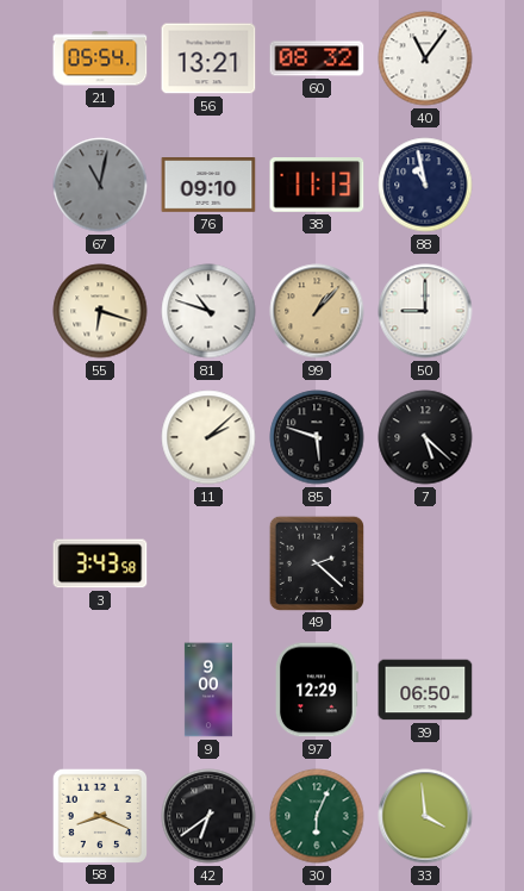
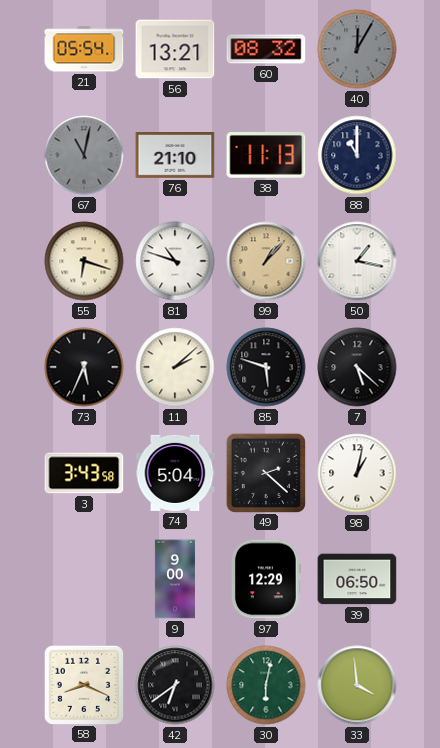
40: 11:06 -> 12:05 (357, 49)
40 dial: white -> grey (357, 49)
76: 09:10 -> 21:10 (175, 155)
88: 10:58 -> 11:00 (357, 155)
50: 9:00 -> 1:17 (357, 261)
73: none -> 5:34 (84, 367)
74: none -> 5:04 (175, 473)
98: none -> 1:02 (357, 473)
30: 6:04 -> 6:02 (266, 685)
